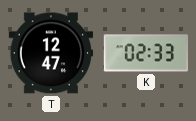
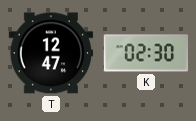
K: 02:33 -> 02:30 (146, 53)
